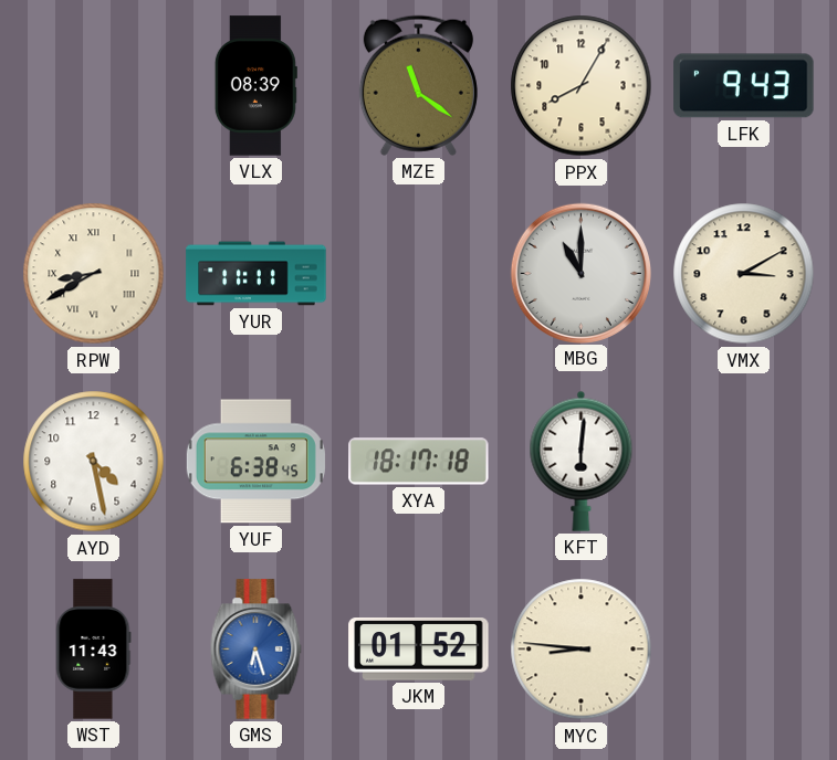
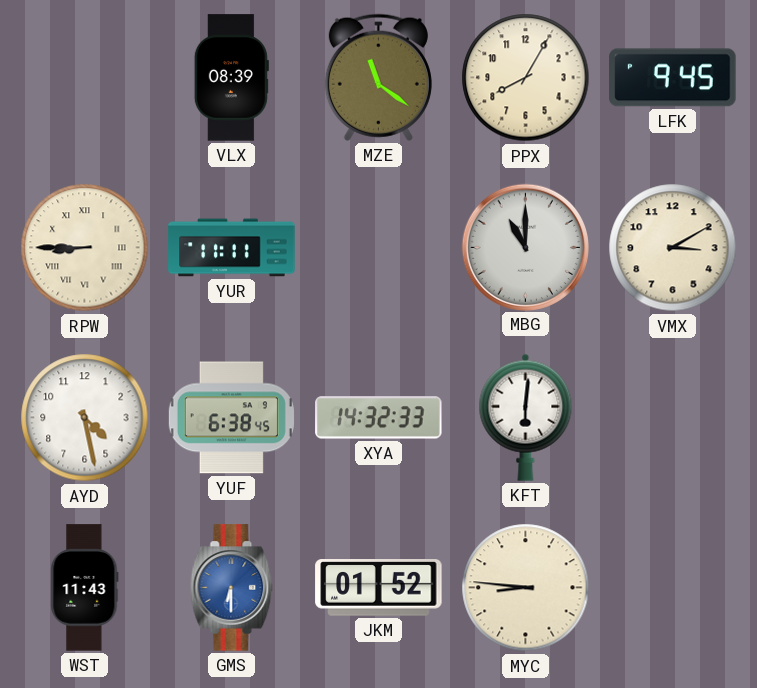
LFK: 9:43 -> 9:45 (673, 78)
RPW: 8:40 -> 8:45 (85, 248)
XYA: 18:17 -> 14:32 (379, 418)
GMS: 6:27 -> 6:30 (232, 588)
